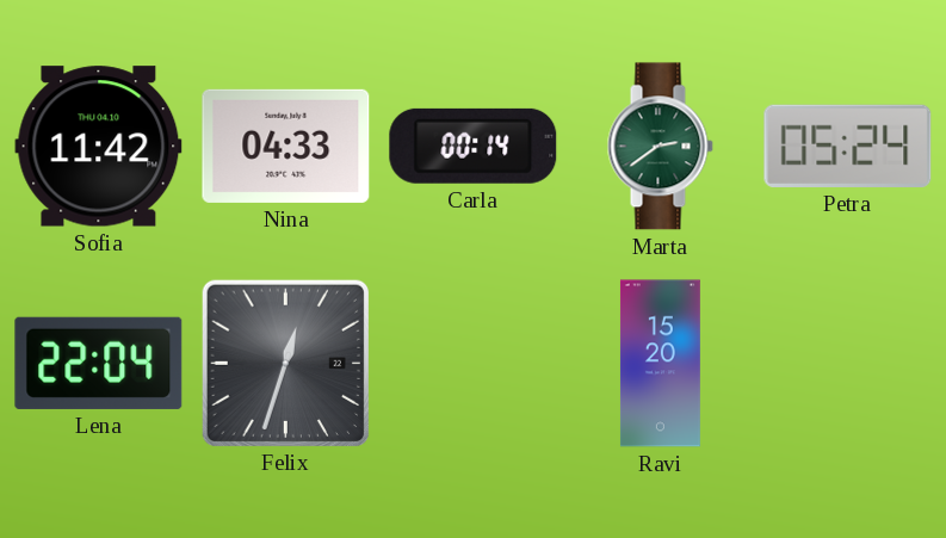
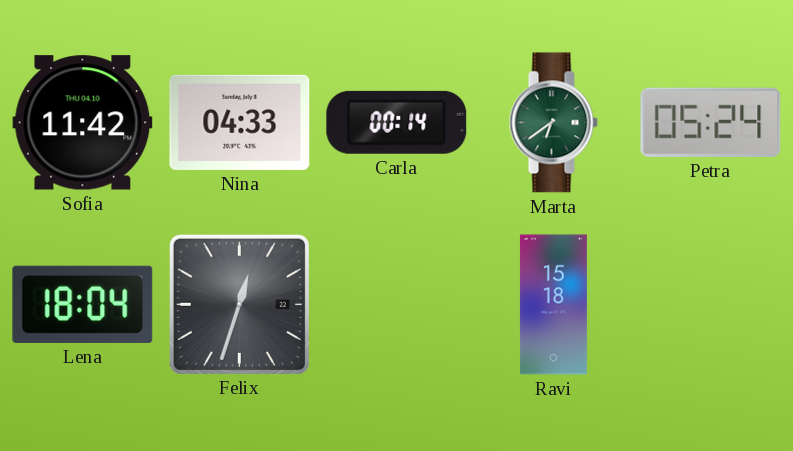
Marta: 2:39 -> 6:39 (553, 123)
Lena: 22:04 -> 18:04 (83, 304)
Ravi: 15:20 -> 15:18 (553, 305)
